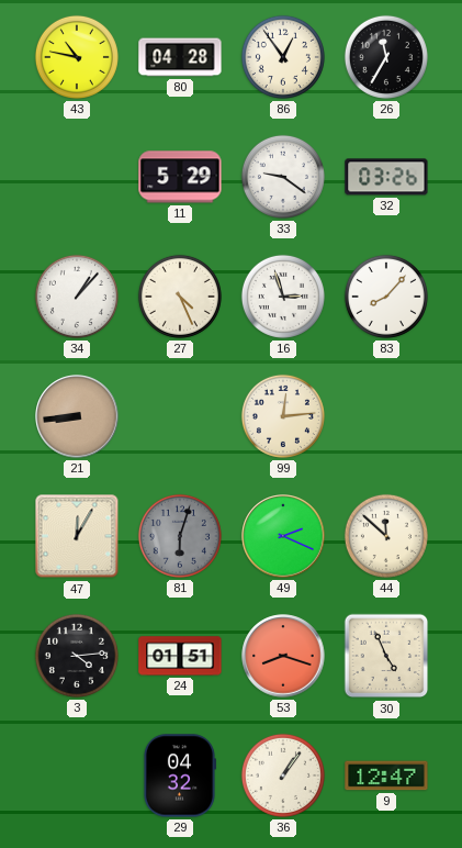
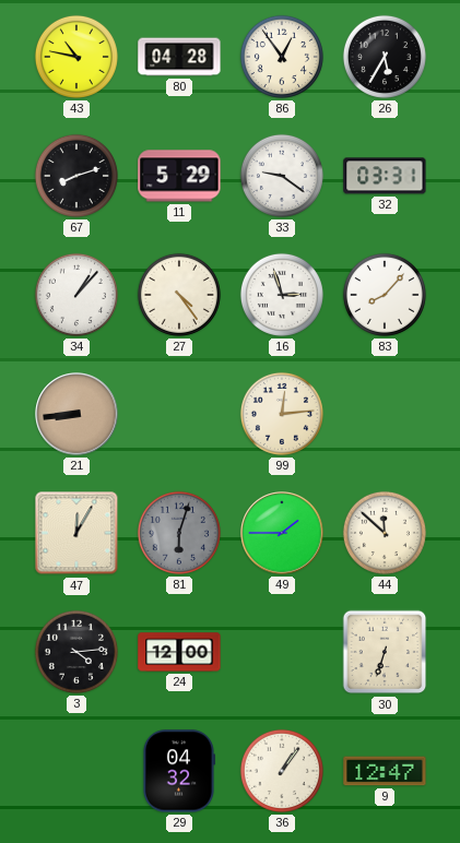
26: 11:35 -> 5:35 (385, 57)
67: none -> 8:12 (76, 176)
32: 03:26 -> 03:31 (385, 176)
27: 4:26 -> 4:24 (179, 295)
49: 2:19 -> 1:45 (282, 533)
24: 01:51 -> 12:00 (179, 652)
53: 8:18 -> none (283, 656)
30: 4:56 -> 6:33 (385, 652)
